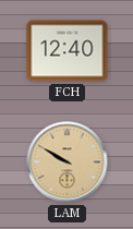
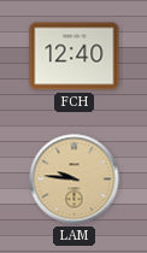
LAM: 9:50 -> 9:46 (75, 180)
